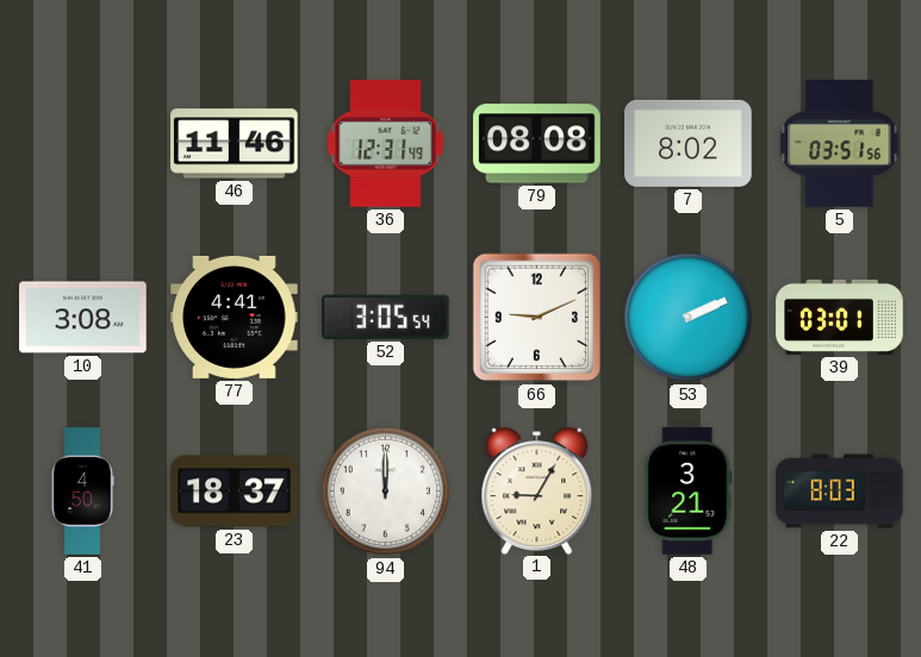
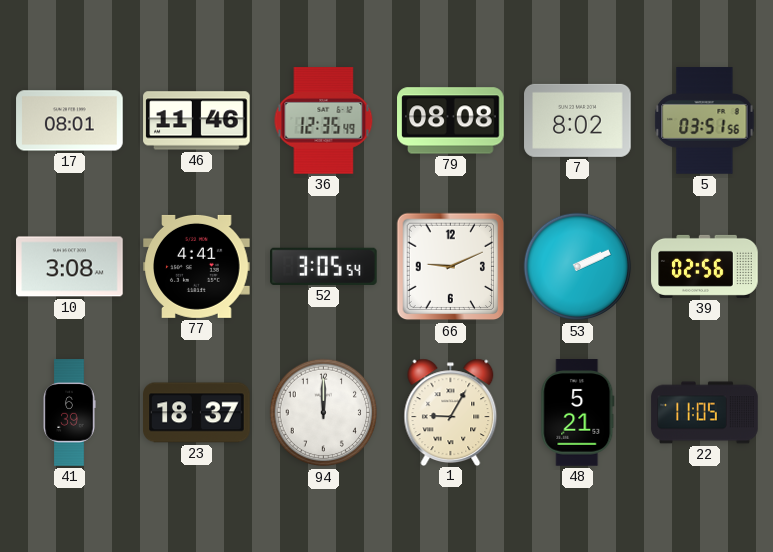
17: none -> 08:01 (70, 121)
36: 12:31 -> 12:35 (324, 121)
39: 03:01 -> 02:56 (705, 266)
41: 4:50 -> 6:39 (69, 413)
48: 3:21 -> 5:21 (578, 413)
22: 8:03 -> 11:05 (705, 413)
